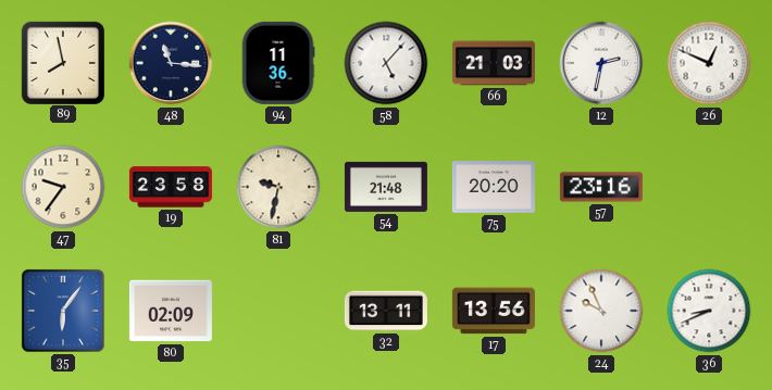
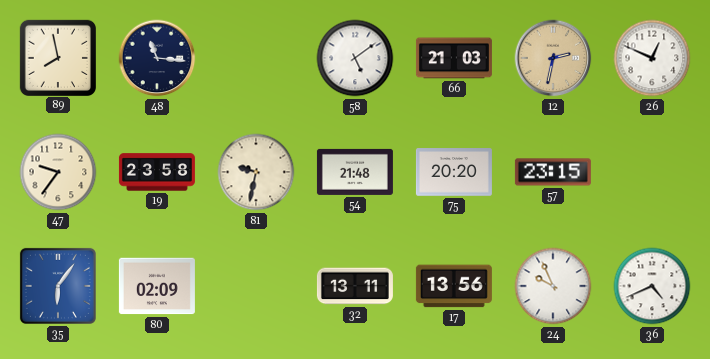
94: 11:36 -> none (278, 63)
58: 5:07 -> 5:09 (355, 58)
12 dial: white -> champagne (553, 58)
57: 23:16 -> 23:15 (553, 172)
36: 8:41 -> 4:41 (652, 286)
